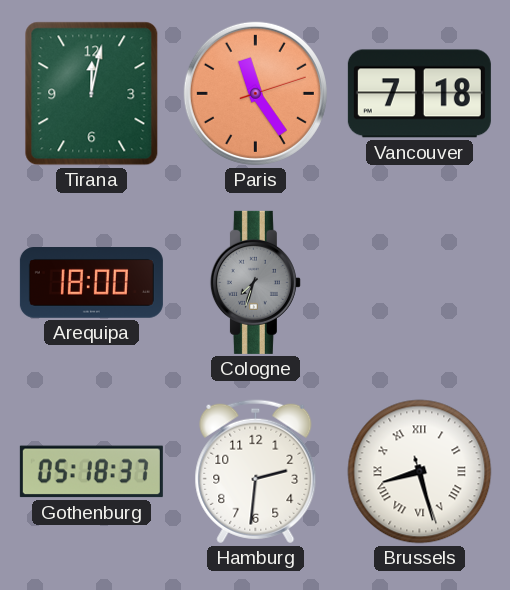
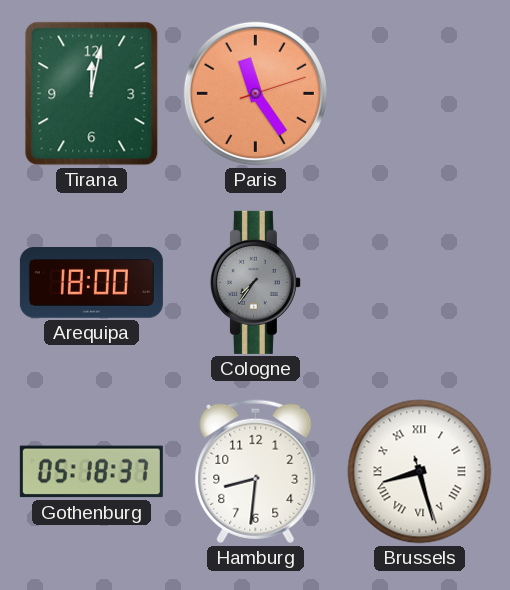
Vancouver: 7:18 -> none (419, 94)
Cologne: 7:33 -> 7:36 (255, 282)
Hamburg: 2:31 -> 8:31 (256, 472)
